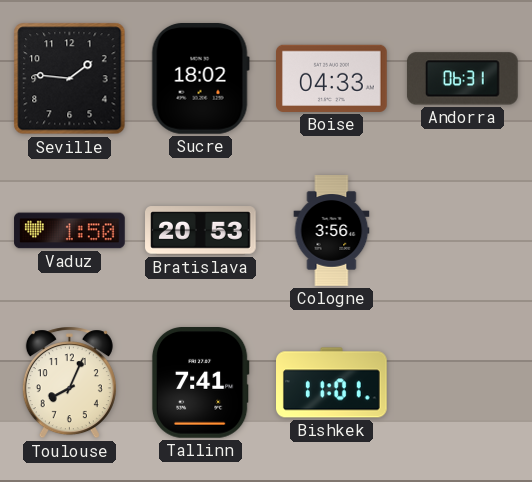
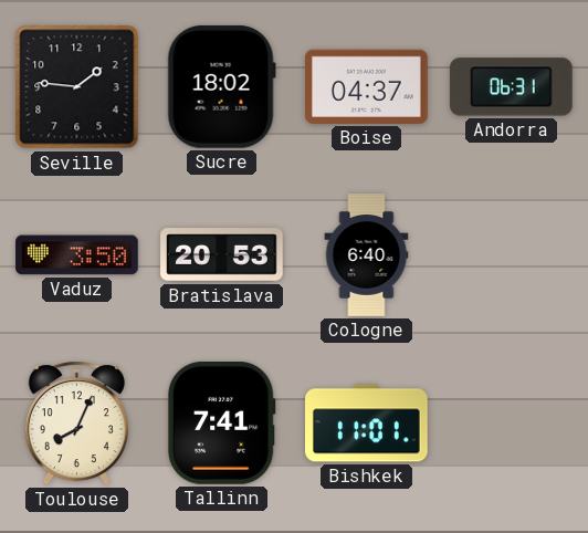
Boise: 04:33 -> 04:37 (367, 86)
Vaduz: 1:50 -> 3:50 (77, 255)
Cologne: 3:56 -> 6:40 (367, 255)
